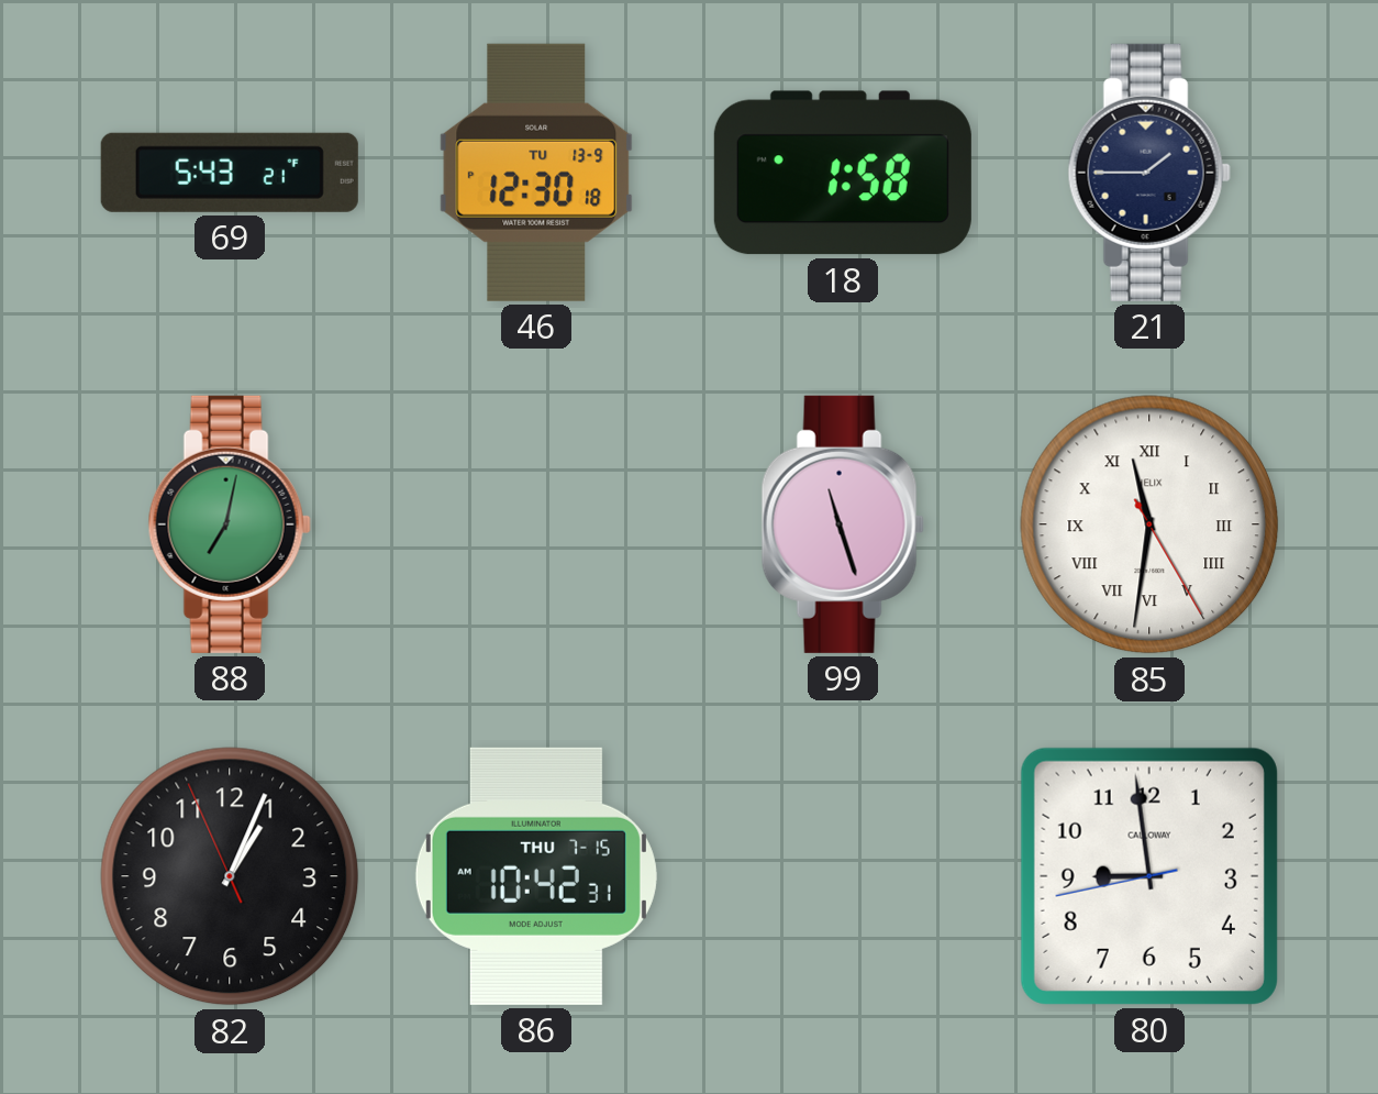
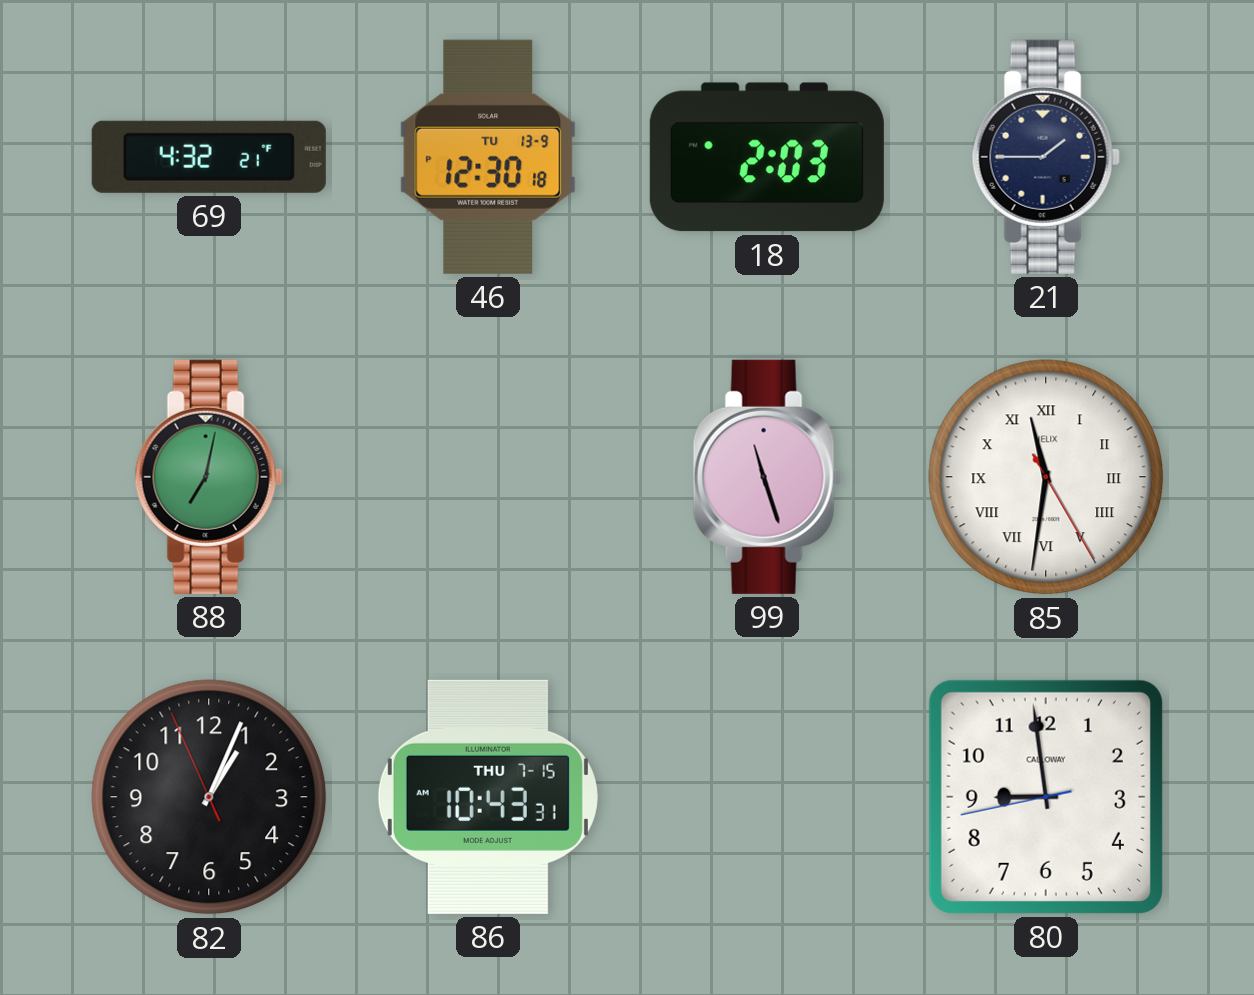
69: 5:43 -> 4:32 (209, 157)
18: 1:58 -> 2:03 (767, 157)
86: 10:42 -> 10:43 (488, 797)
